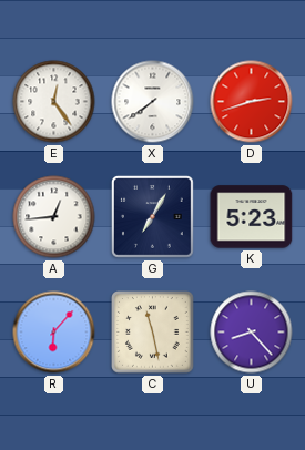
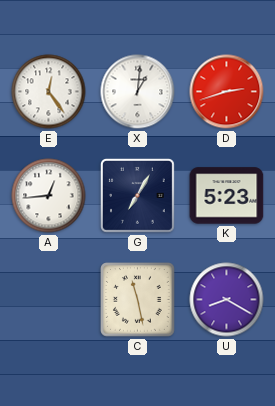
X: 7:39 -> 1:01 (138, 92)
R: 6:07 -> none (54, 333)
U: 8:23 -> 8:20 (227, 300)
